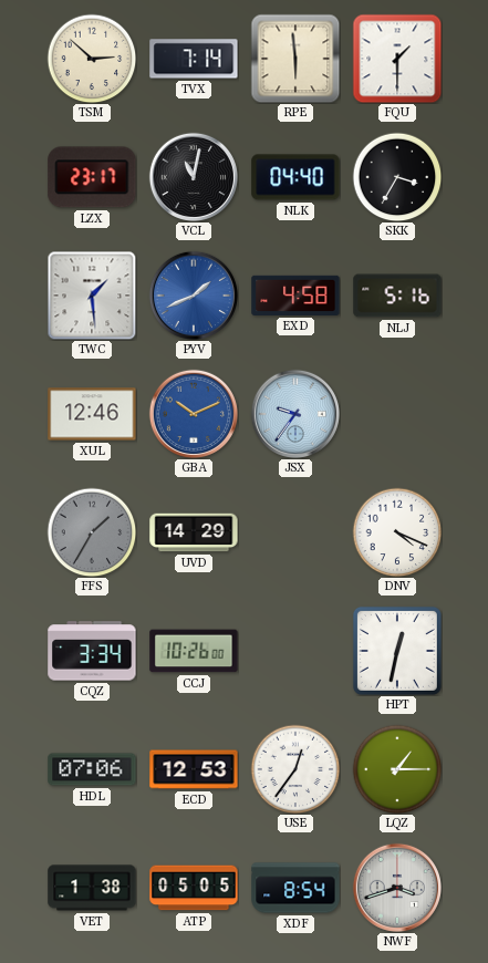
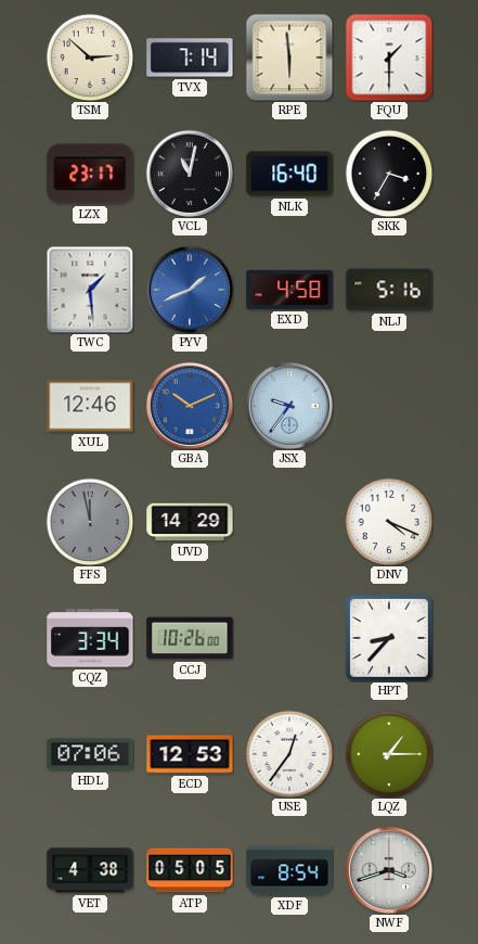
NLK: 04:40 -> 16:40 (289, 174)
FFS: 1:35 -> 11:58 (90, 522)
HPT: 12:32 -> 8:37 (389, 638)
VET: 1:38 -> 4:38 (90, 870)
